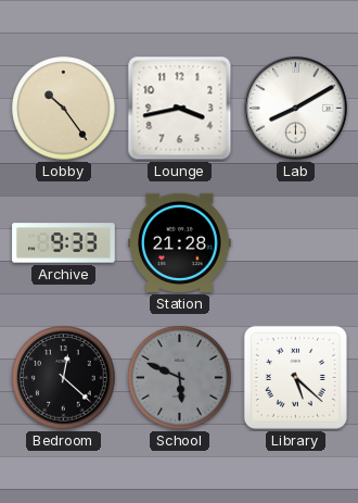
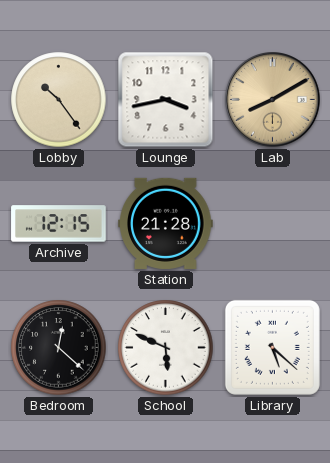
Lab dial: white -> champagne (273, 100)
Archive: 9:33 -> 12:15 (59, 224)
School dial: grey -> white (166, 348)
